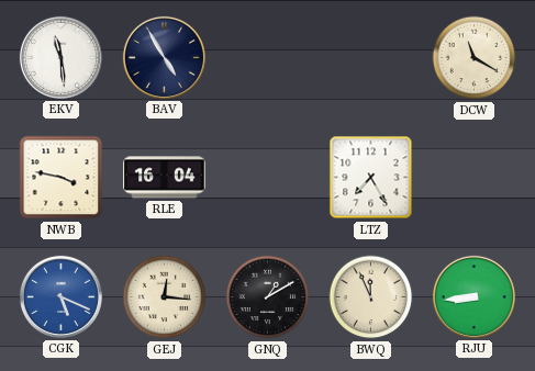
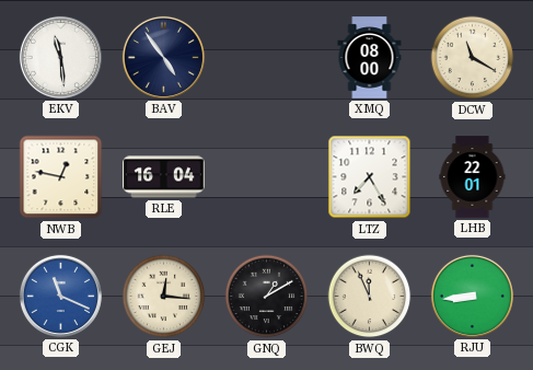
BAV: 4:55 -> 4:54 (163, 57)
XMQ: none -> 08:00 (370, 58)
NWB: 3:47 -> 12:47 (61, 177)
LHB: none -> 22:01 (473, 177)
CGK: 5:19 -> 11:19 (60, 296)
